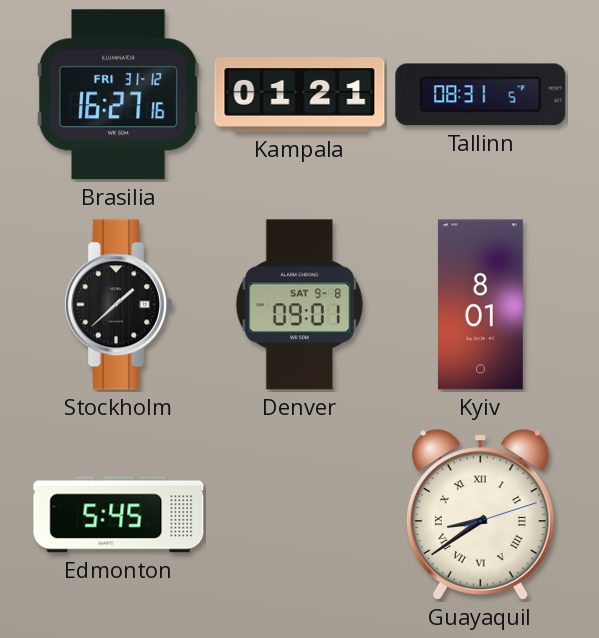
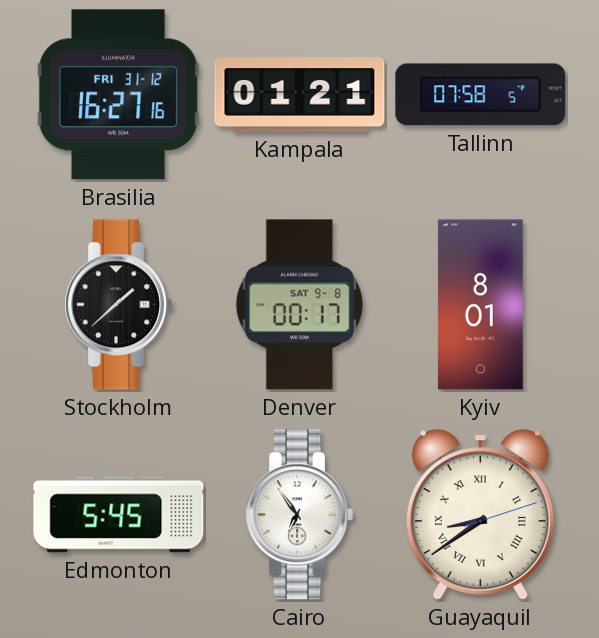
Tallinn: 08:31 -> 07:58 (481, 95)
Denver: 09:01 -> 00:17 (299, 305)
Cairo: none -> 6:54 (299, 515)
